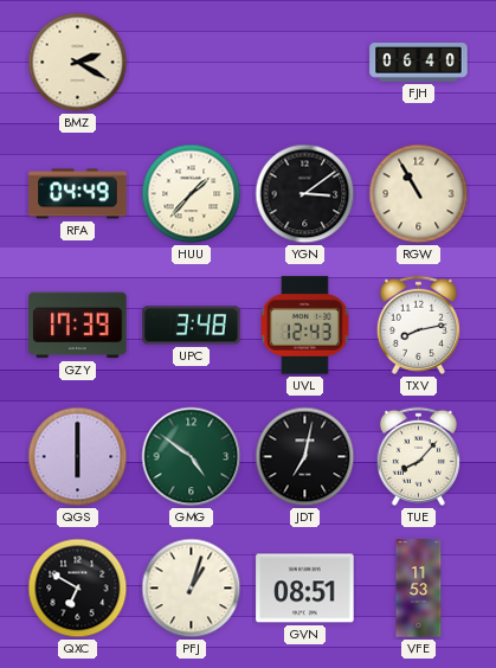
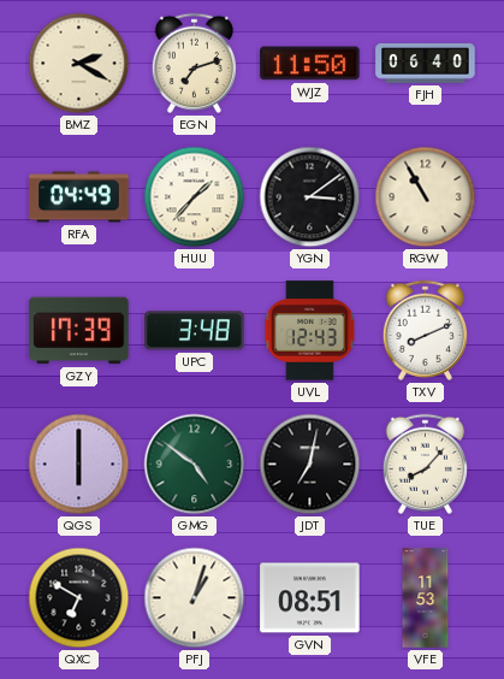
EGN: none -> 7:12 (194, 63)
WJZ: none -> 11:50 (310, 64)
TXV: 8:13 -> 8:11 (425, 330)
